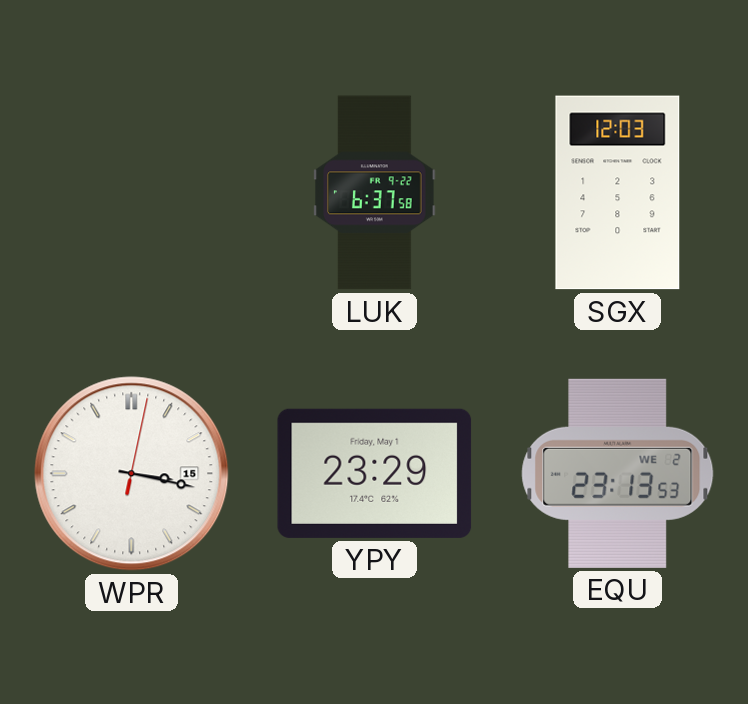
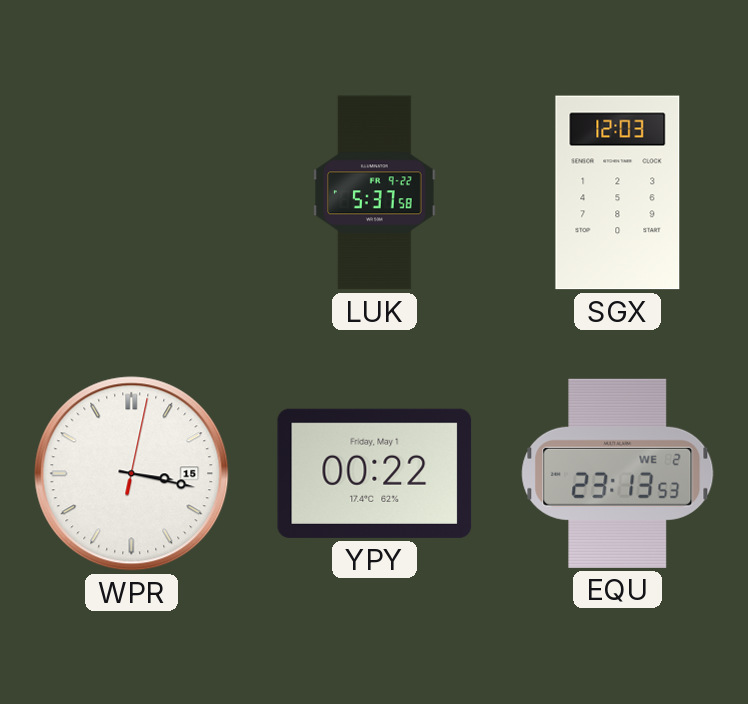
LUK: 6:37 -> 5:37 (375, 193)
YPY: 23:29 -> 00:22 (375, 473)
